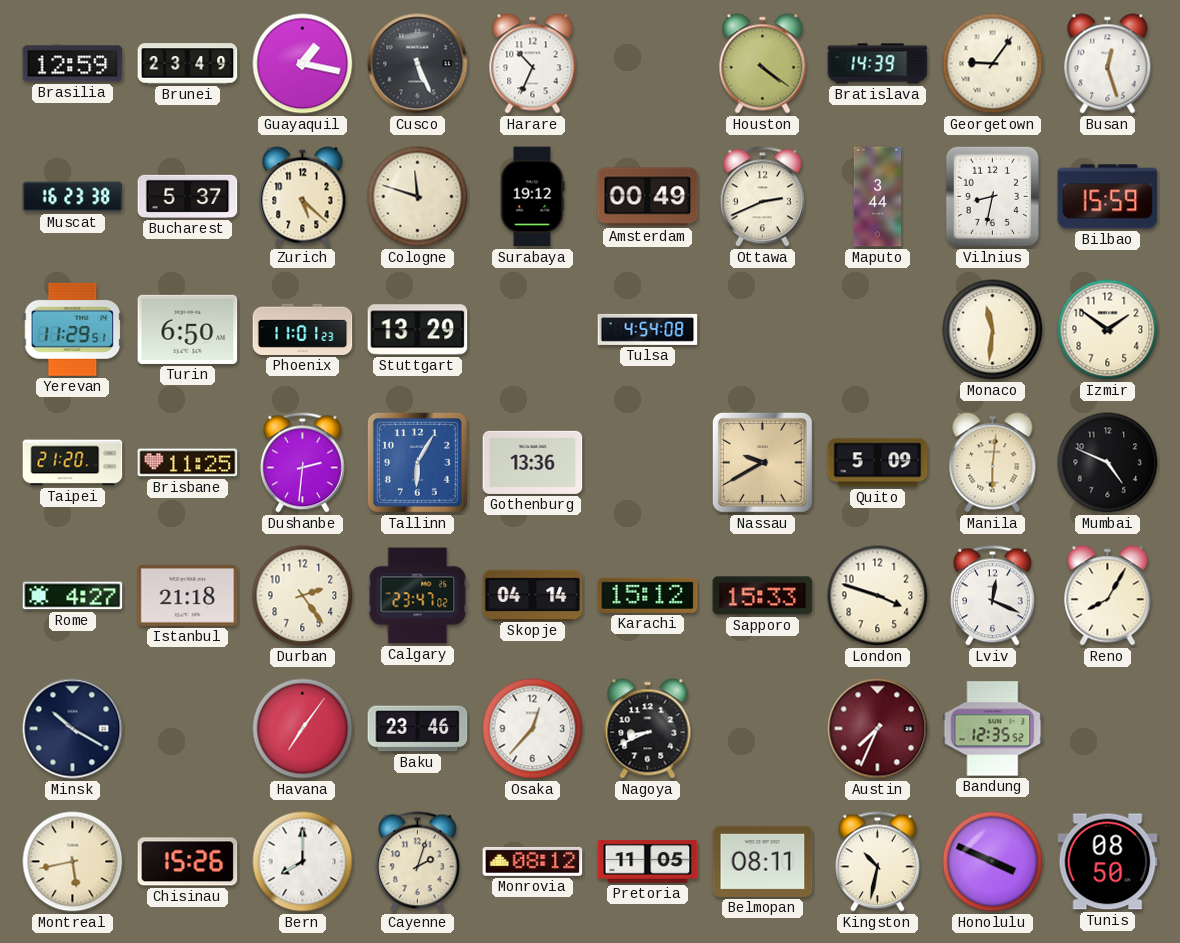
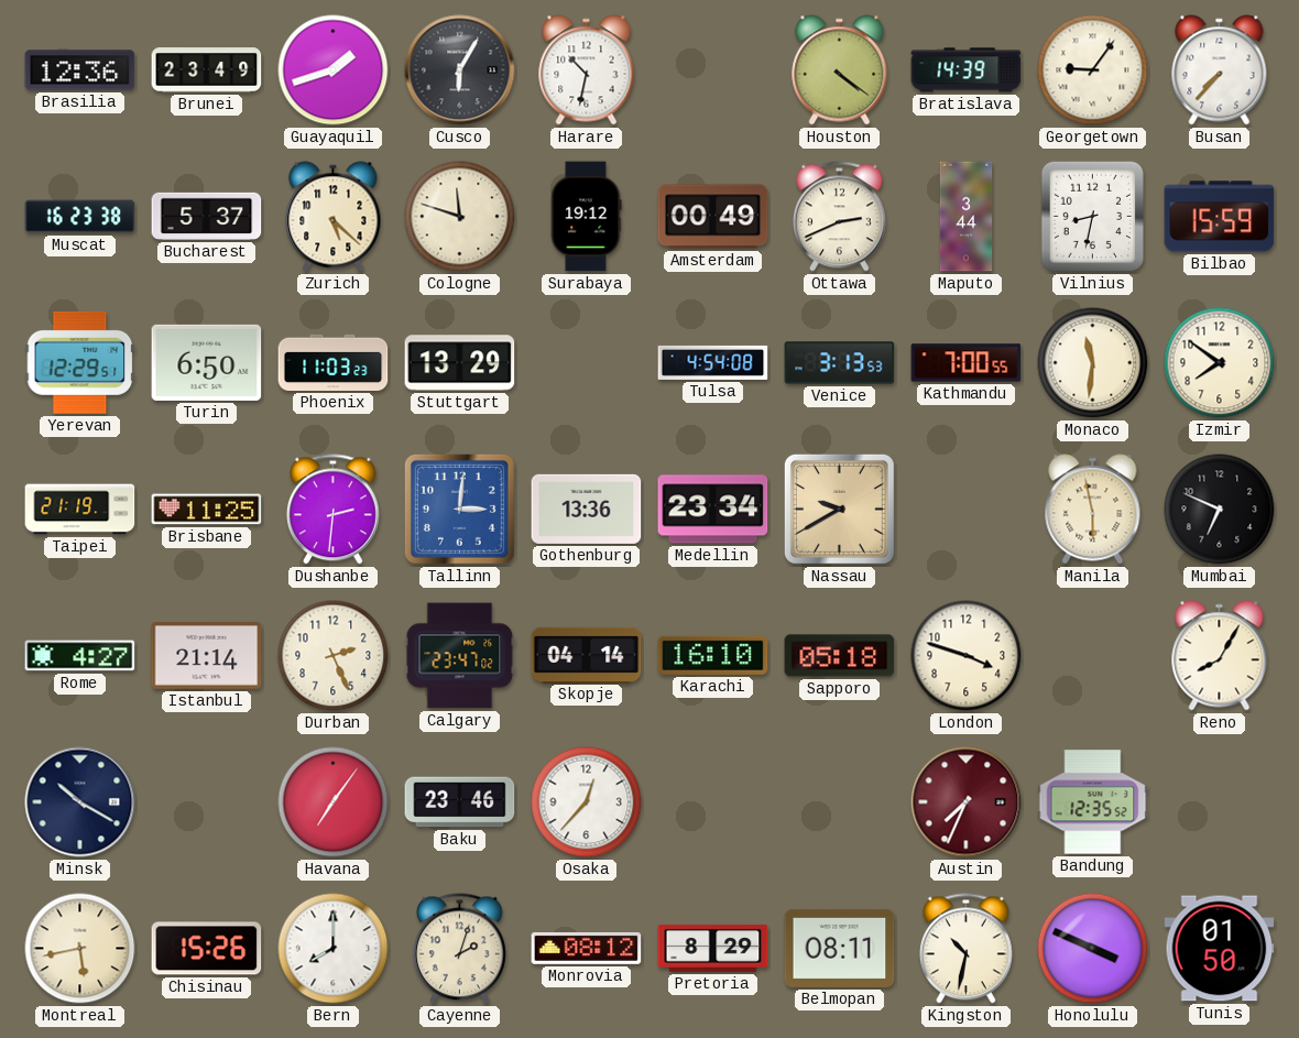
Brasilia: 12:59 -> 12:36 (80, 70)
Guayaquil: 1:17 -> 1:42 (334, 70)
Cusco: 5:26 -> 6:05 (460, 70)
Harare: 10:34 -> 10:32 (587, 70)
Busan: 12:27 -> 7:37 (1220, 70)
Yerevan: 11:29 -> 12:29 (80, 362)
Phoenix: 11:01 -> 11:03 (334, 362)
Venice: none -> 3:13 (840, 363)
Kathmandu: none -> 7:00 (967, 363)
Izmir: 1:51 -> 7:51 (1220, 363)
Taipei: 21:20 -> 21:19 (80, 510)
Tallinn: 6:05 -> 3:01 (459, 509)
Medellin: none -> 23:34 (713, 510)
Quito: 5:09 -> none (878, 463)
Manila: 6:01 -> 5:58 (1093, 510)
Mumbai: 4:49 -> 6:49 (1220, 510)
Istanbul: 21:18 -> 21:14 (207, 656)
Durban: 2:24 -> 2:26 (334, 656)
Karachi: 15:12 -> 16:10 (713, 655)
Sapporo: 15:33 -> 05:18 (840, 656)
Lviv: 12:19 -> none (992, 596)
Nagoya: 8:41 -> none (648, 729)
Pretoria: 11:05 -> 8:29 (713, 948)
Tunis: 08:50 -> 01:50 (1220, 949)
